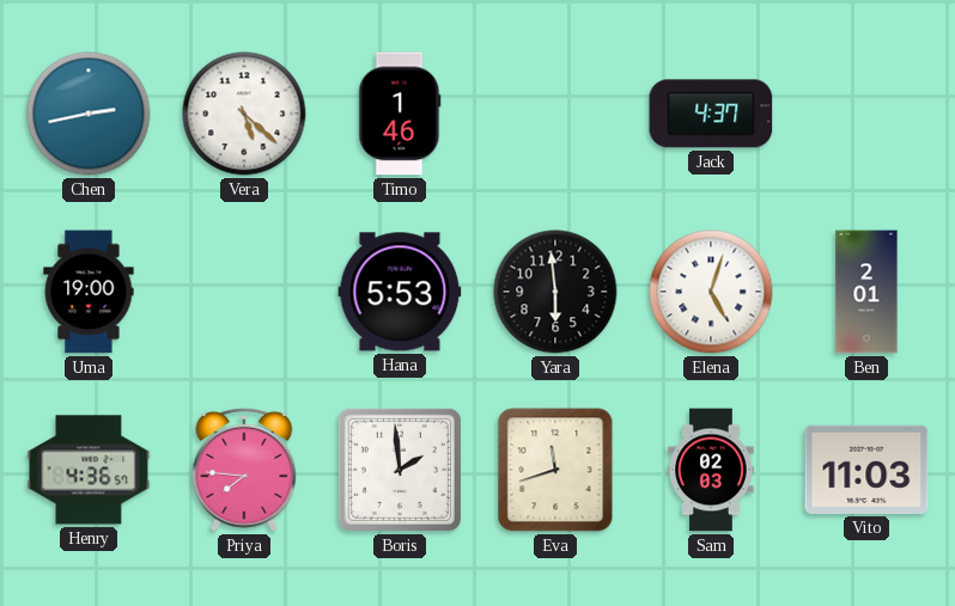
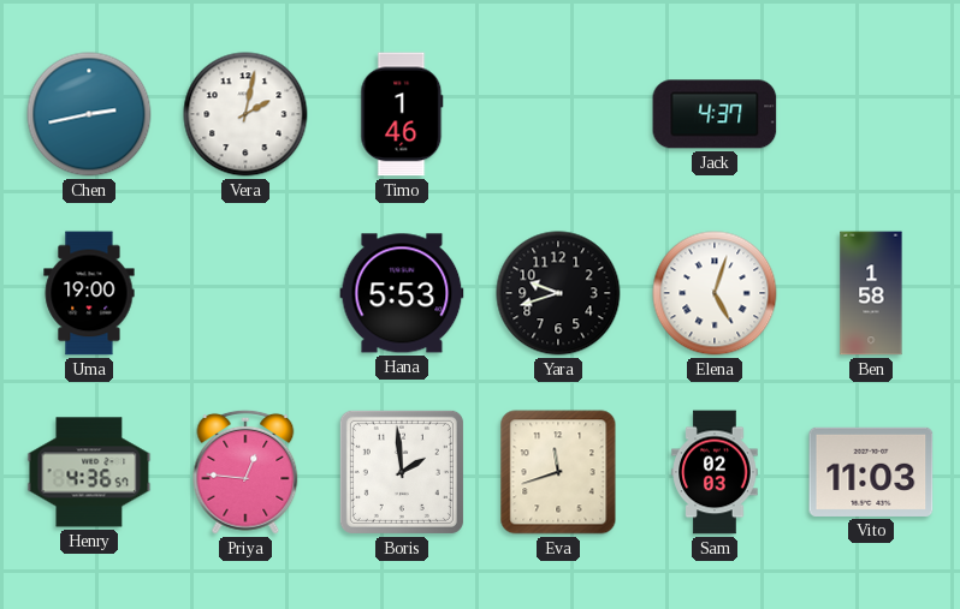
Vera: 5:22 -> 2:02 (245, 114)
Yara: 5:59 -> 9:42 (558, 293)
Ben: 2:01 -> 1:58 (871, 293)
Priya: 7:46 -> 12:46 (245, 472)
